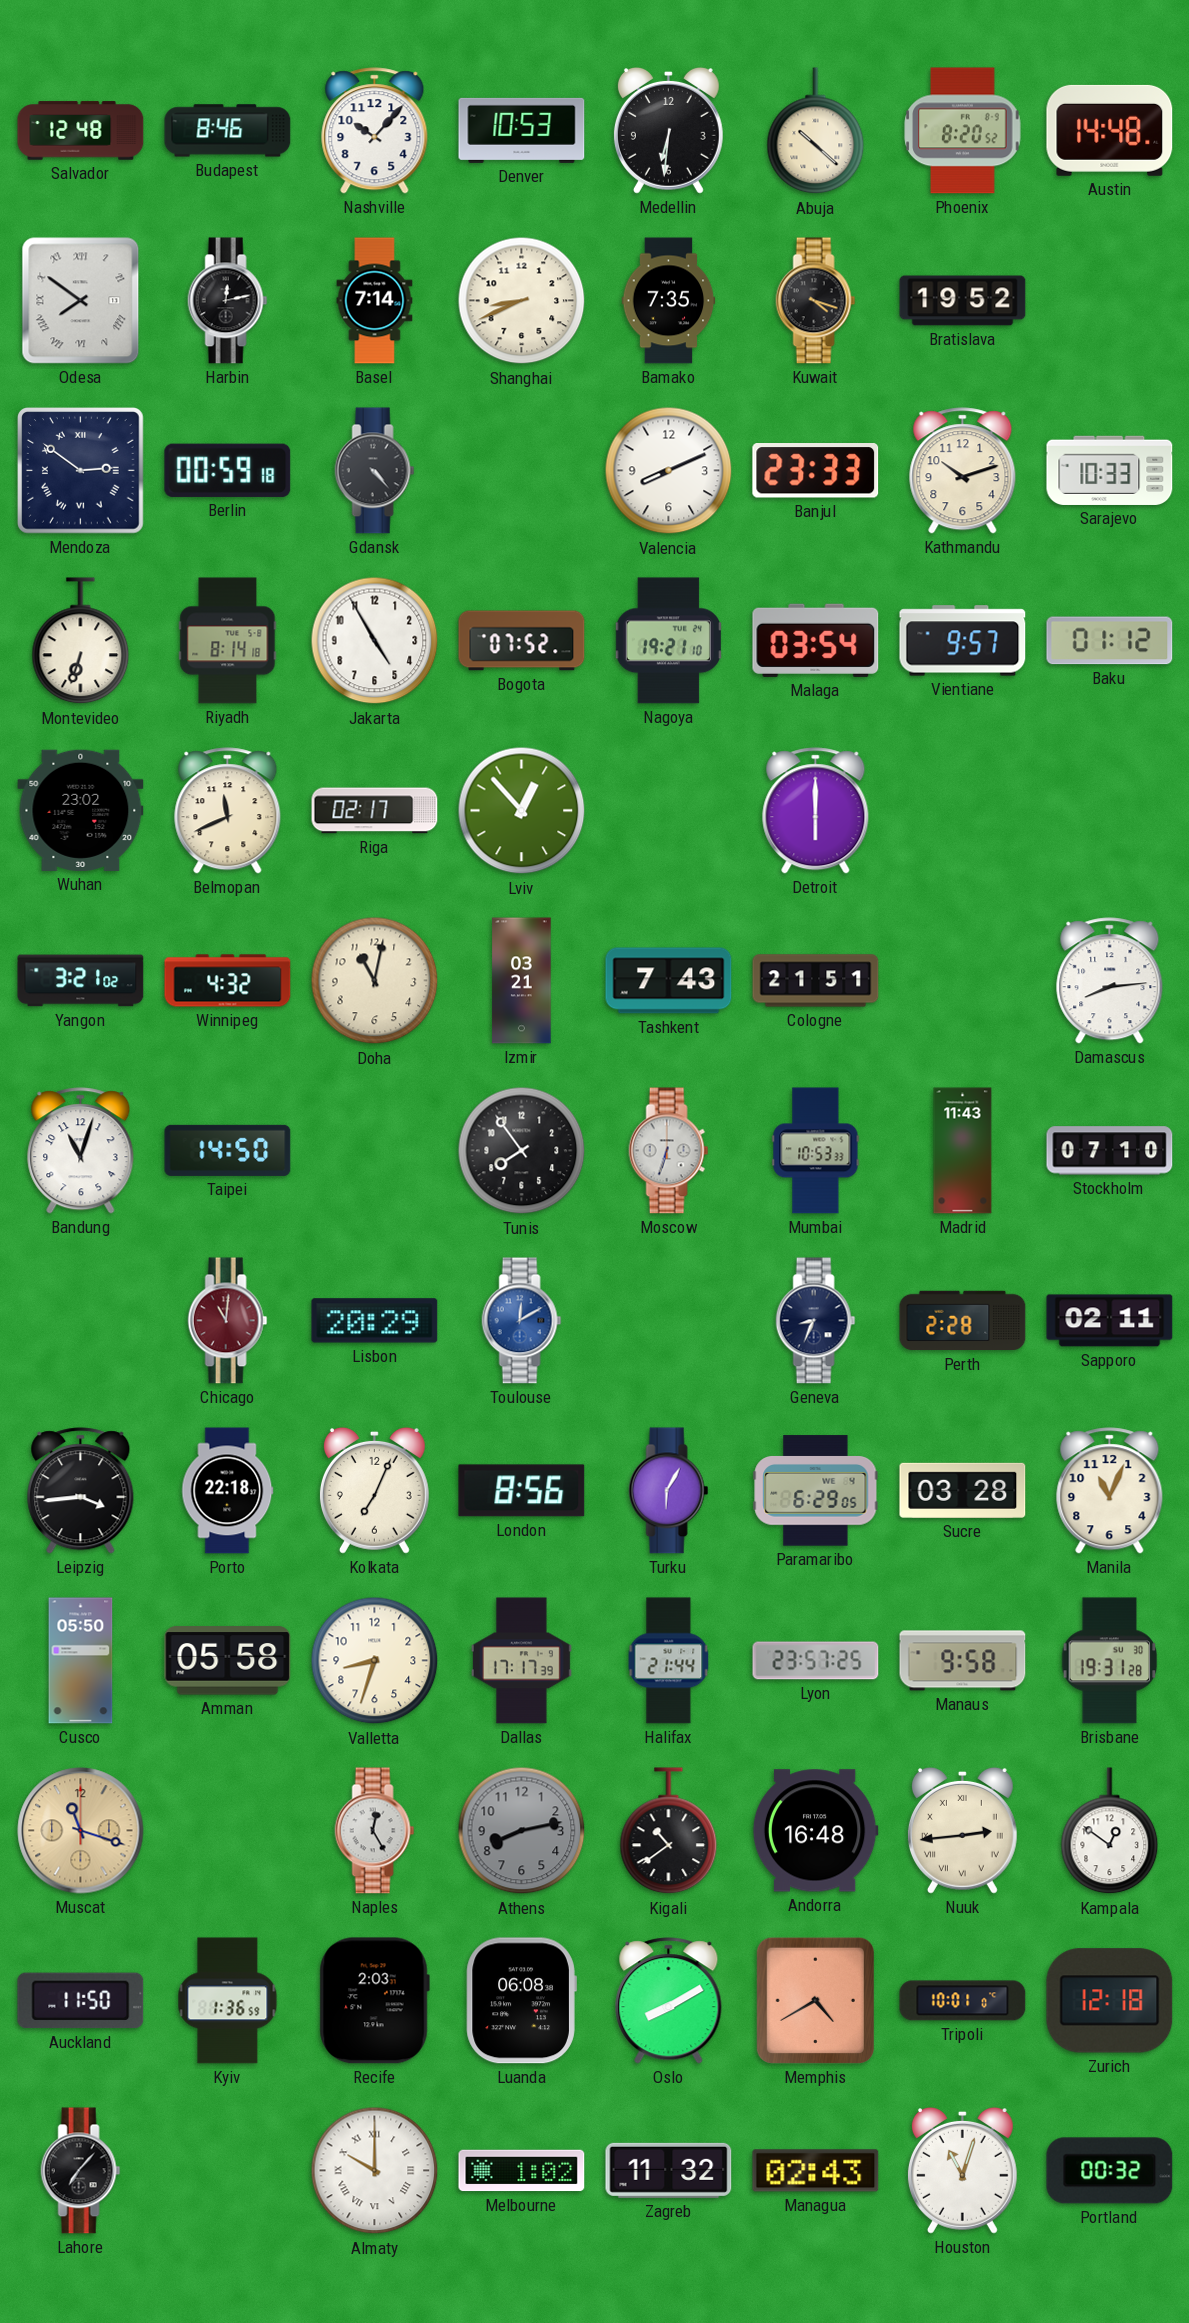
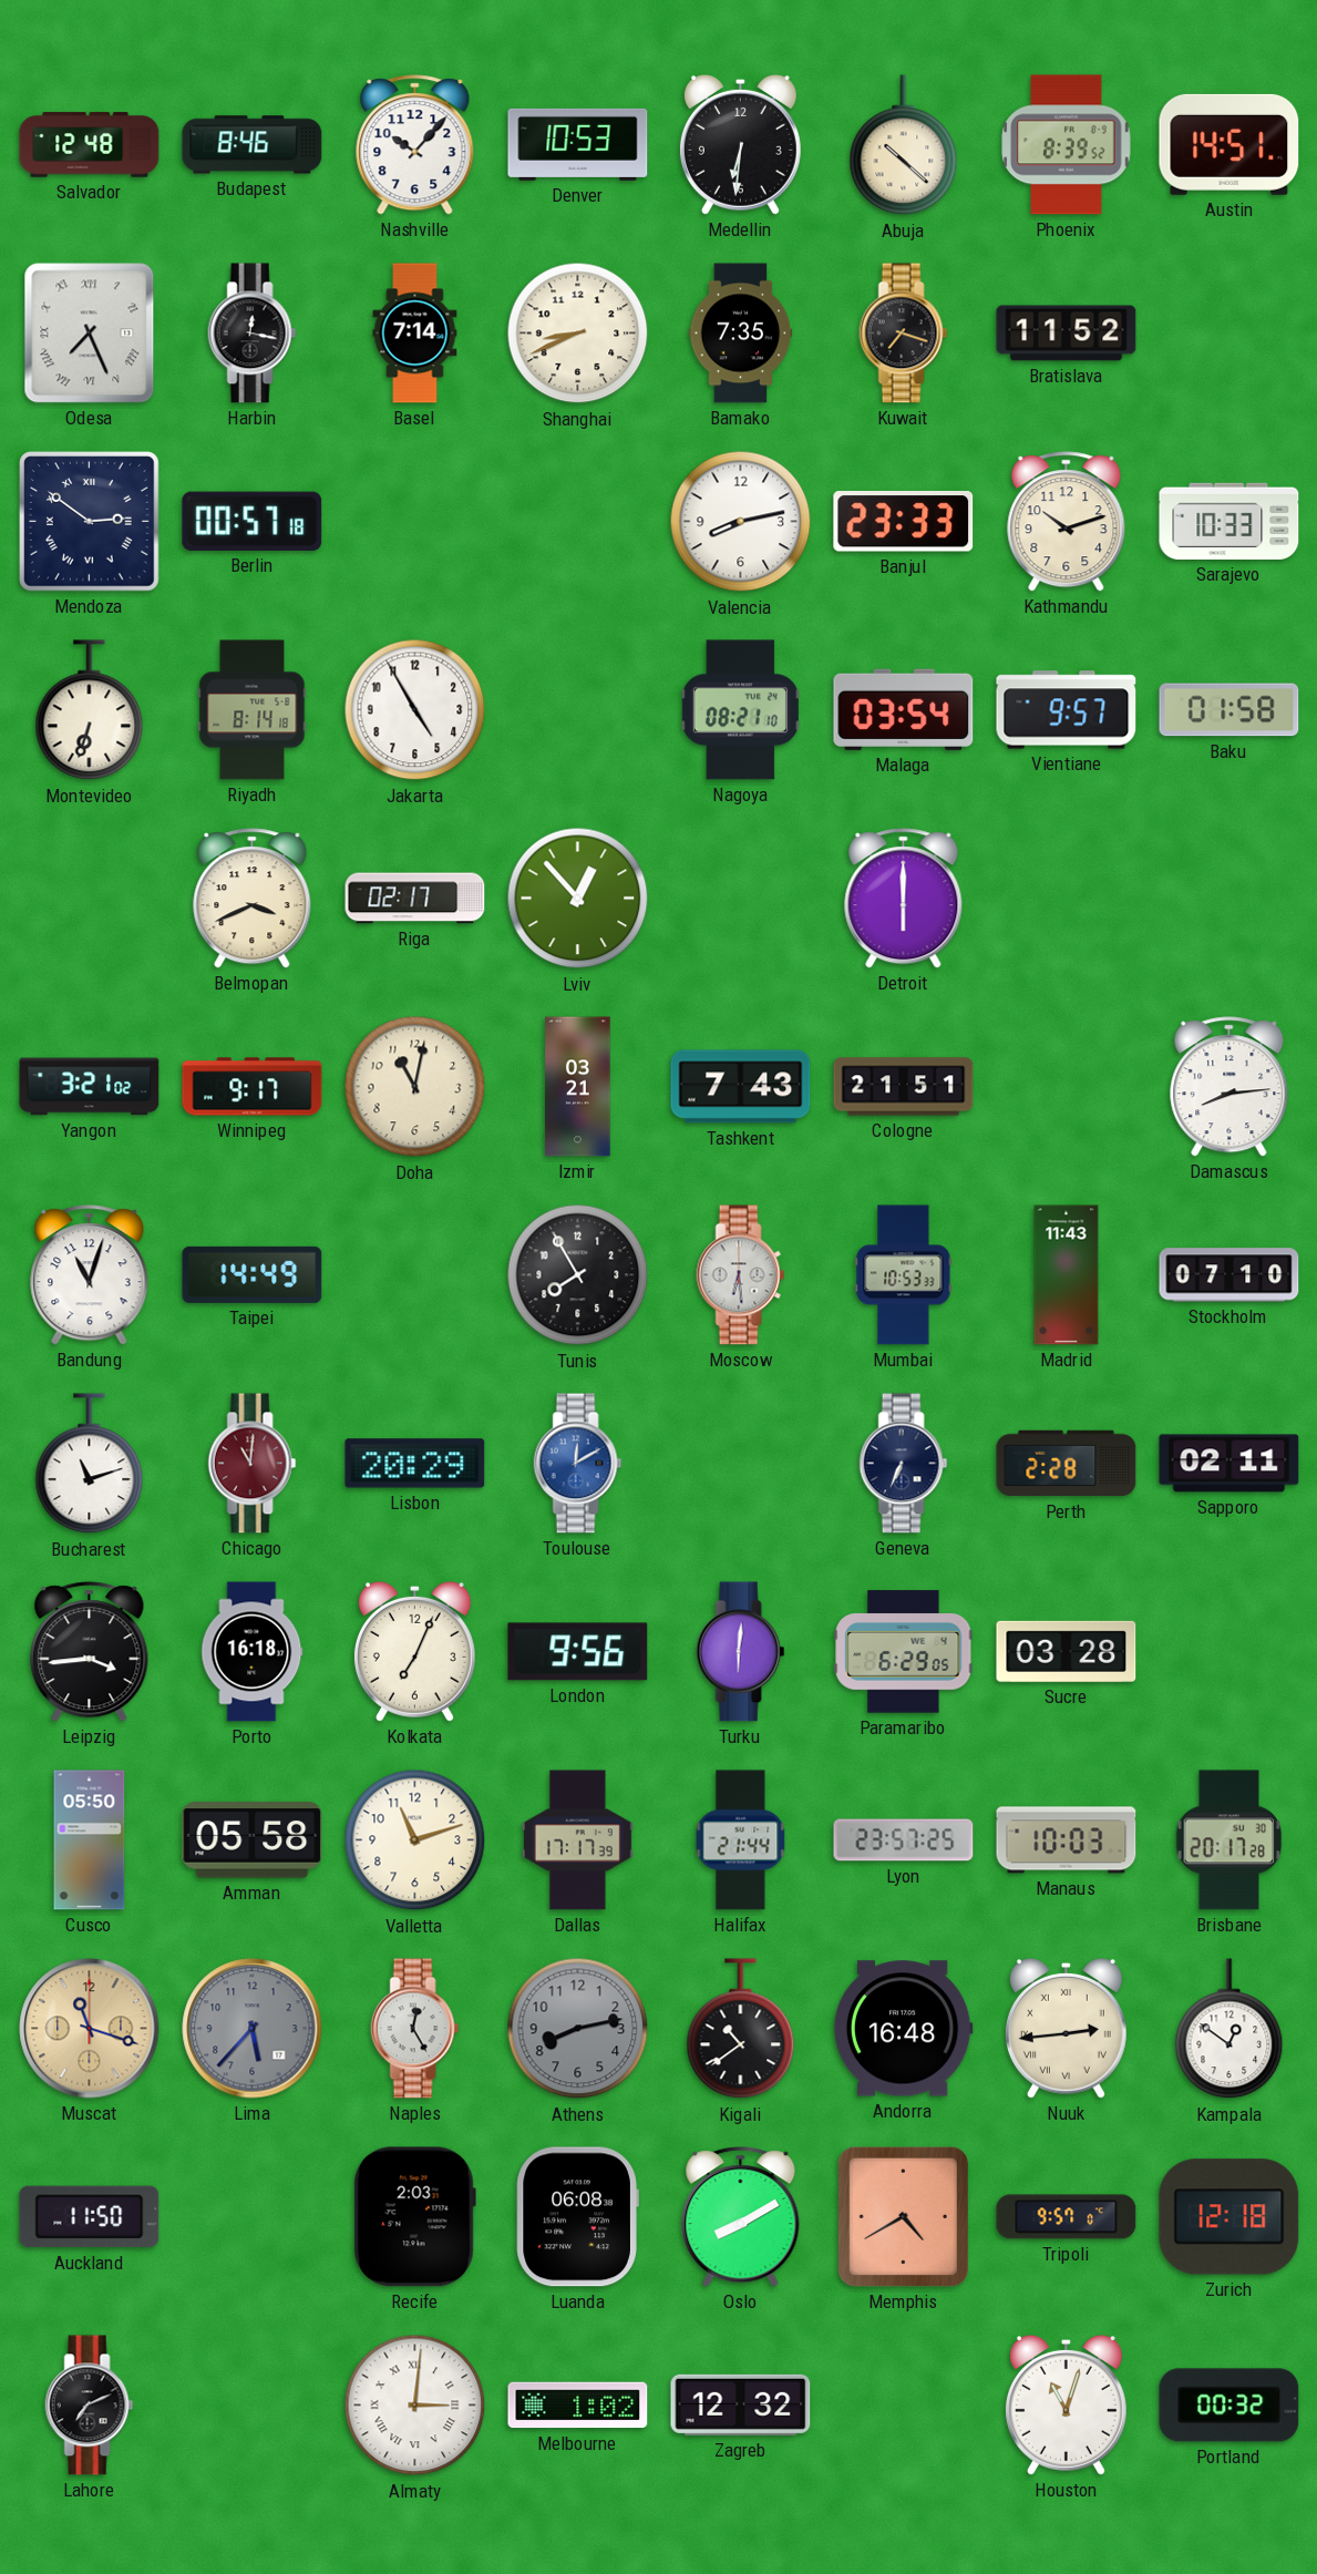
Phoenix: 8:20 -> 8:39 (1067, 145)
Austin: 14:48 -> 14:51 (1229, 144)
Odesa: 7:51 -> 7:26 (90, 334)
Harbin: 12:13 -> 12:17 (253, 334)
Kuwait: 4:18 -> 7:18 (904, 334)
Bratislava: 19:52 -> 11:52 (1067, 334)
Berlin: 00:59 -> 00:57 (253, 521)
Gdansk: 4:23 -> none (375, 471)
Valencia: 8:11 -> 8:13 (741, 522)
Bogota: 07:52 -> none (522, 641)
Nagoya: 19:21 -> 08:21 (740, 710)
Baku: 01:12 -> 01:58 (1229, 710)
Wuhan: 23:02 -> none (81, 810)
Belmopan: 11:41 -> 3:41 (253, 899)
Winnipeg: 4:32 -> 9:17 (253, 1087)
Taipei: 14:50 -> 14:49 (253, 1274)
Tunis: 7:54 -> 7:55 (578, 1275)
Moscow: 6:33 -> 6:29 (741, 1275)
Bucharest: none -> 11:12 (90, 1464)
Geneva: 8:34 -> 6:34 (904, 1464)
Porto: 22:18 -> 16:18 (253, 1652)
London: 8:56 -> 9:56 (578, 1652)
Turku: 6:05 -> 6:01 (741, 1652)
Manila: 11:04 -> none (1110, 1491)
Valletta: 8:33 -> 11:12 (415, 1840)
Manaus: 9:58 -> 10:03 (1067, 1840)
Brisbane: 19:31 -> 20:17 (1229, 1840)
Lima: none -> 5:37 (253, 2029)
Kyiv: 1:36 -> none (228, 2001)
Tripoli: 10:01 -> 9:57 (1067, 2217)
Lahore: 7:07 -> 7:11 (90, 2406)
Almaty: 10:00 -> 3:01 (415, 2406)
Zagreb: 11:32 -> 12:32 (741, 2404)
Managua: 02:43 -> none (816, 2171)
